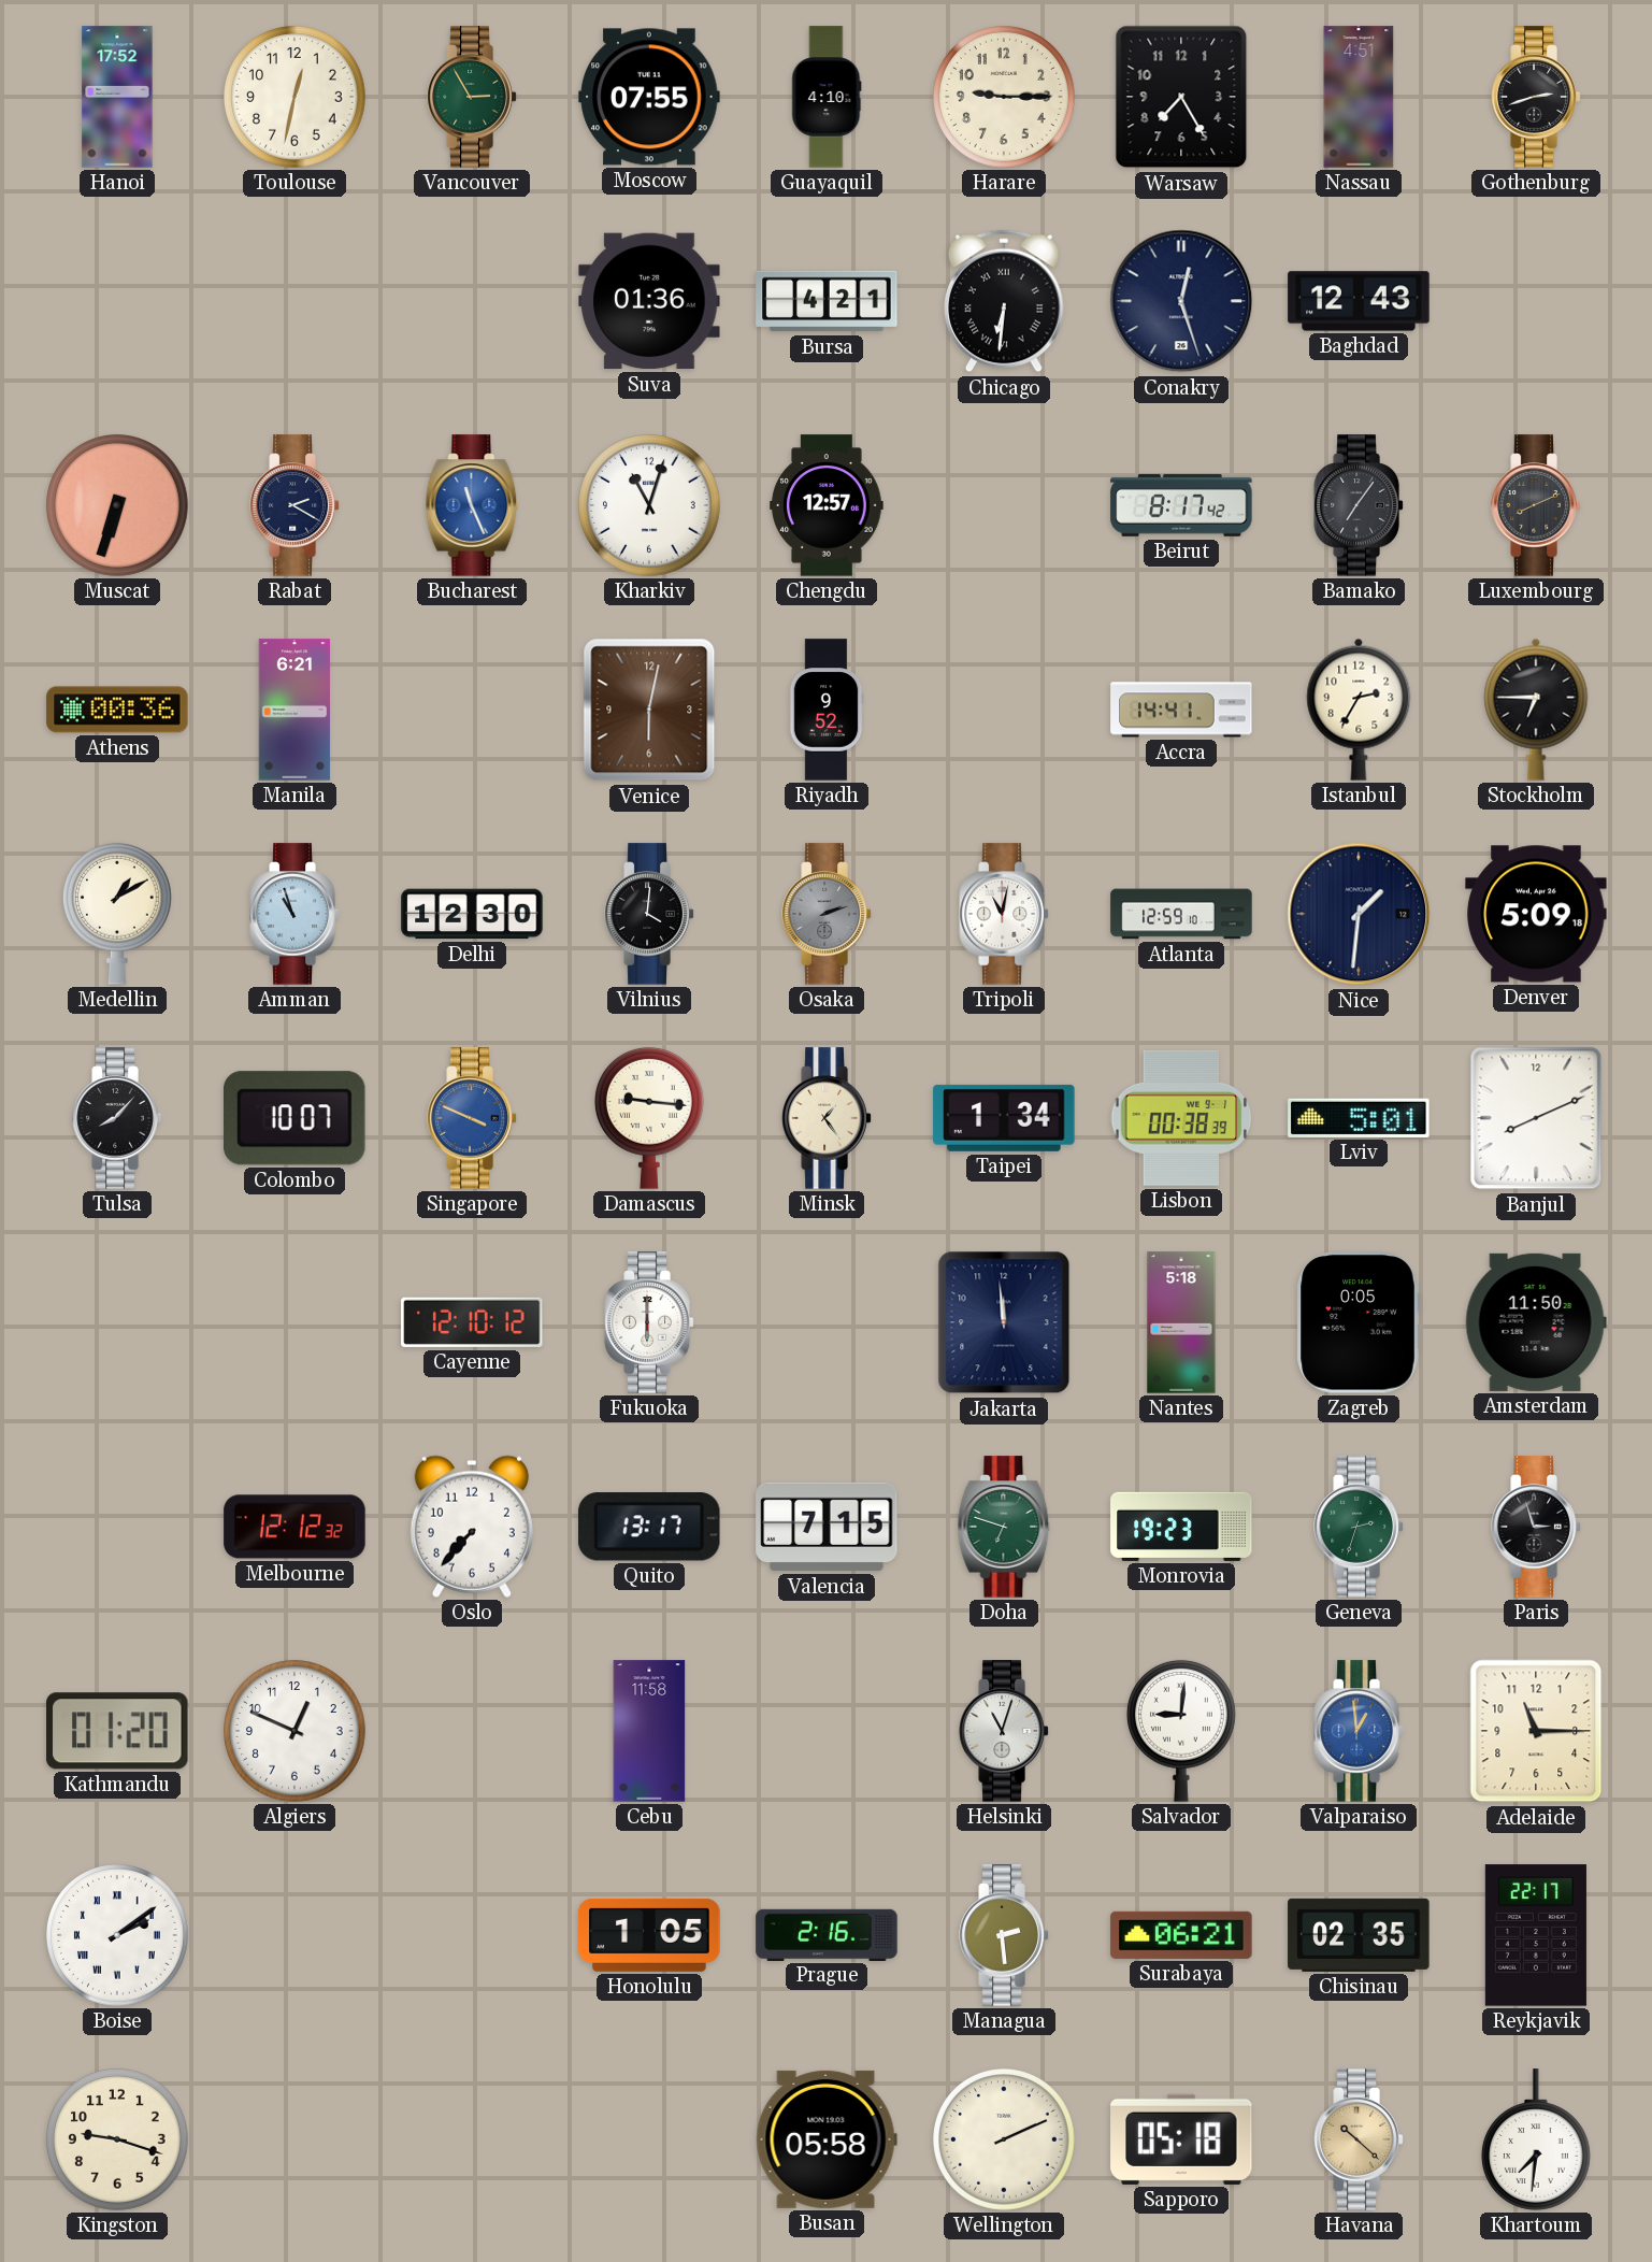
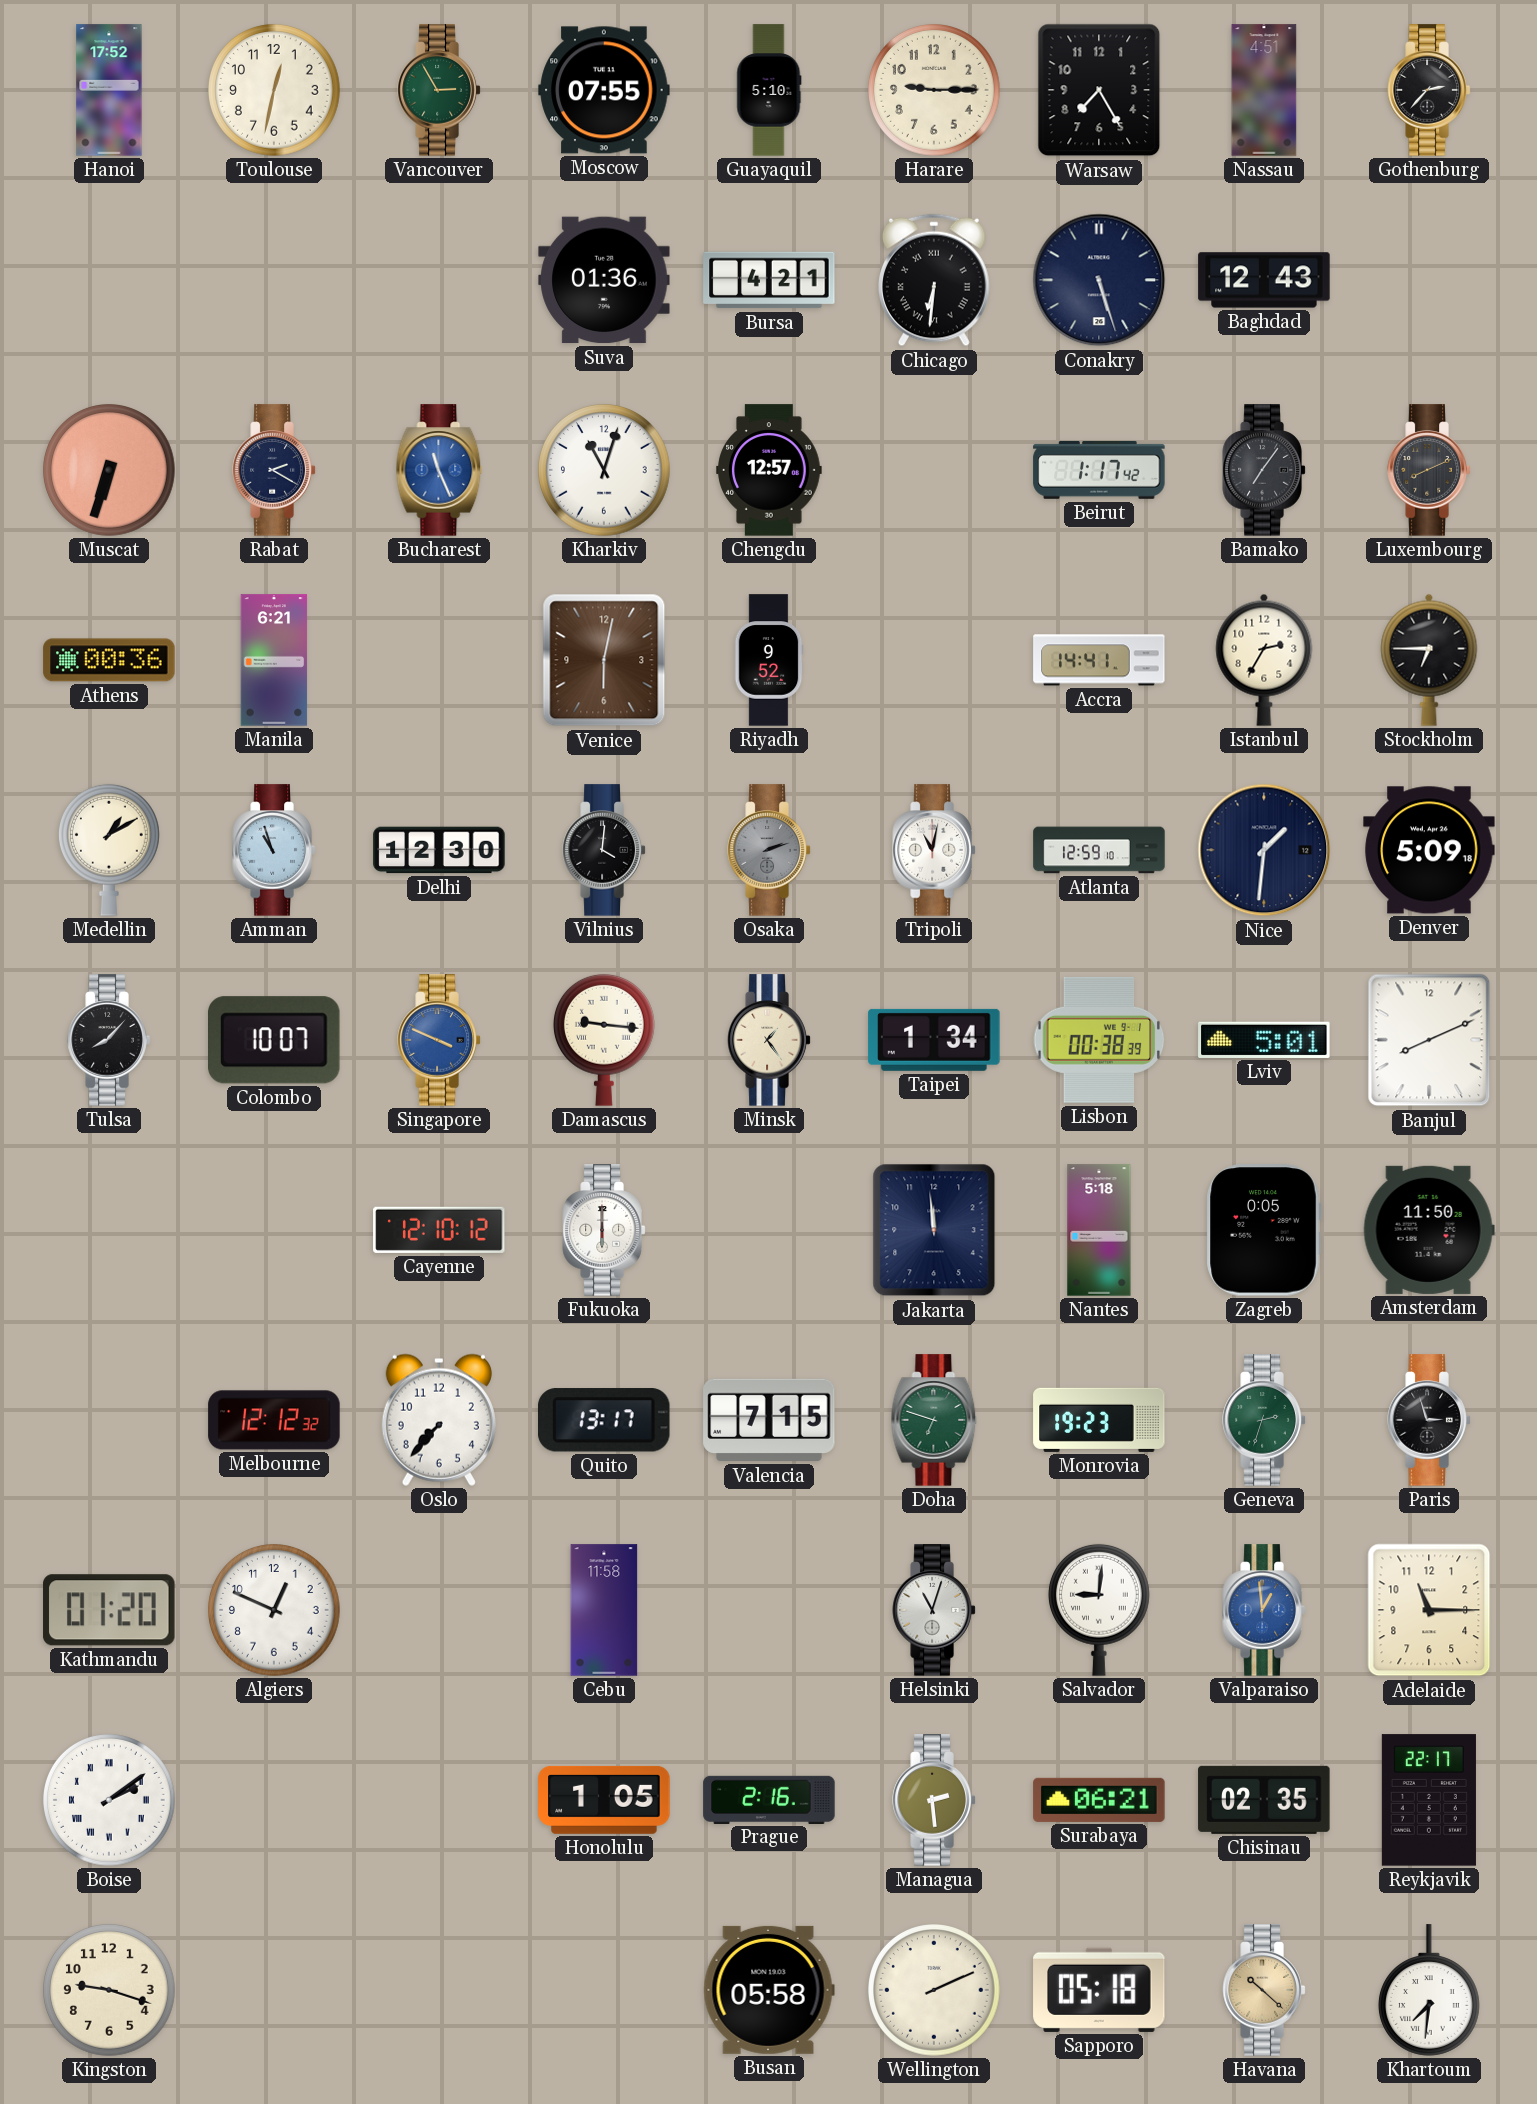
Guayaquil: 4:10 -> 5:10 (769, 90)
Gothenburg: 2:42 -> 2:37 (1429, 90)
Conakry: 12:27 -> 5:27 (1099, 280)
Beirut: 8:17 -> 1:17 (1099, 470)
